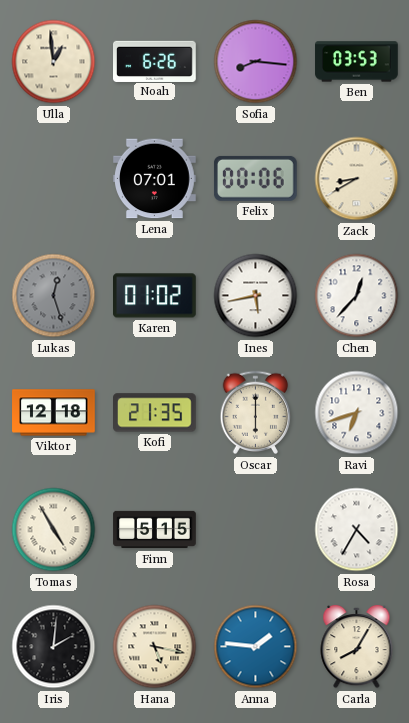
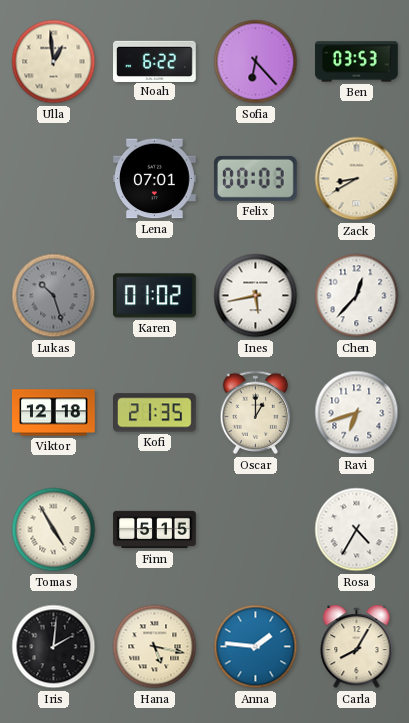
Noah: 6:26 -> 6:22 (155, 61)
Sofia: 8:16 -> 6:23 (256, 62)
Felix: 00:06 -> 00:03 (255, 178)
Lukas: 12:27 -> 10:27 (54, 296)
Oscar: 6:00 -> 1:00 (256, 413)
